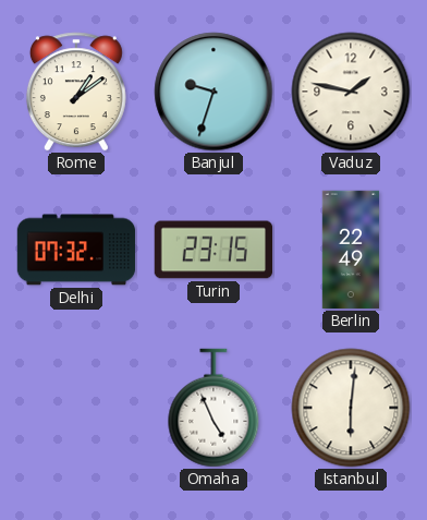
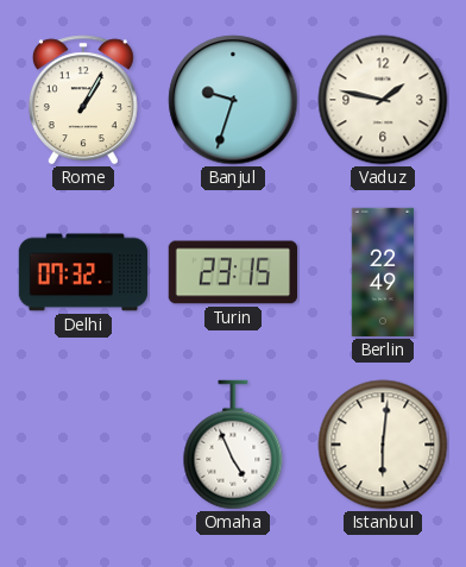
Rome: 1:09 -> 1:05 (83, 100)
